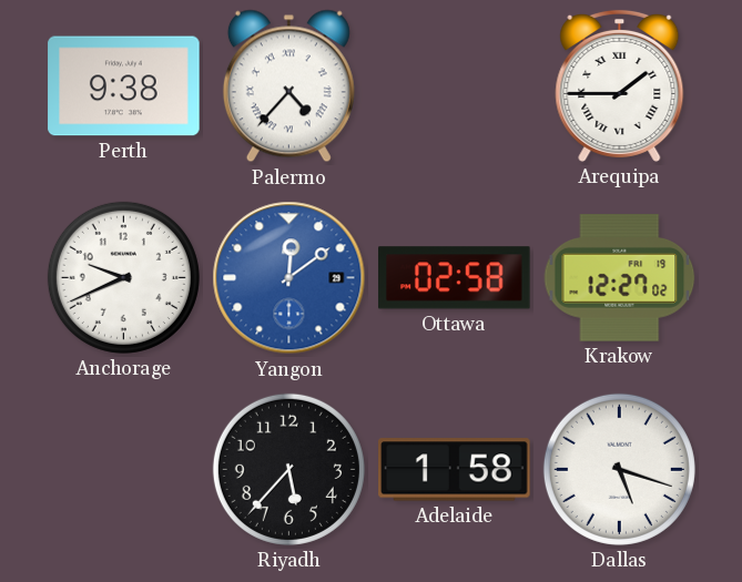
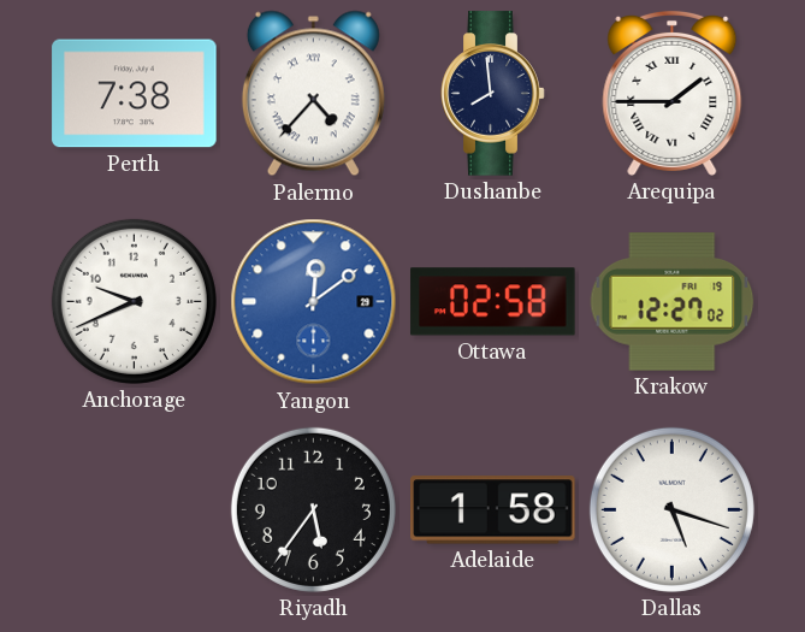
Perth: 9:38 -> 7:38 (135, 94)
Dushanbe: none -> 7:59 (493, 94)
Riyadh: 5:37 -> 5:36 (313, 509)
